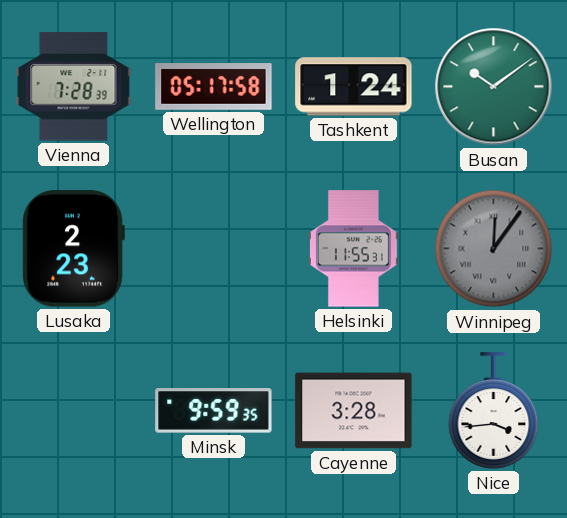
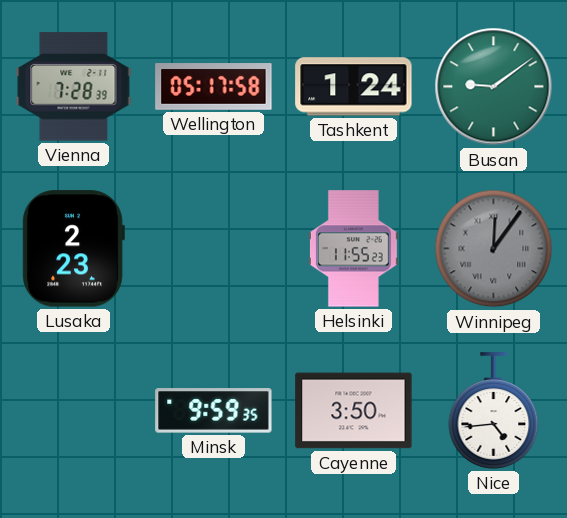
Busan: 10:09 -> 9:09 (494, 87)
Helsinki: 11:55:31 -> 11:55:23 (353, 249)
Cayenne: 3:28 -> 3:50 (354, 411)
Nice: 3:44 -> 4:44 (494, 411)
